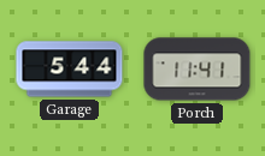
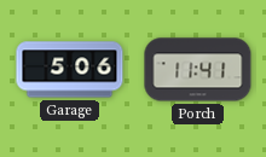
Garage: 5:44 -> 5:06 (70, 70)
